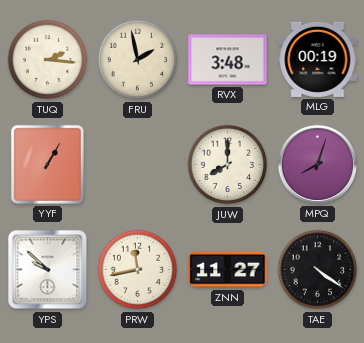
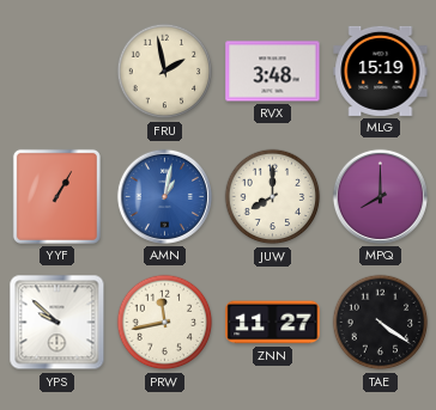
TUQ: 2:16 -> none (48, 60)
MLG: 00:19 -> 15:19 (381, 71)
AMN: none -> 1:02 (164, 196)
MPQ: 8:03 -> 8:00 (380, 196)
